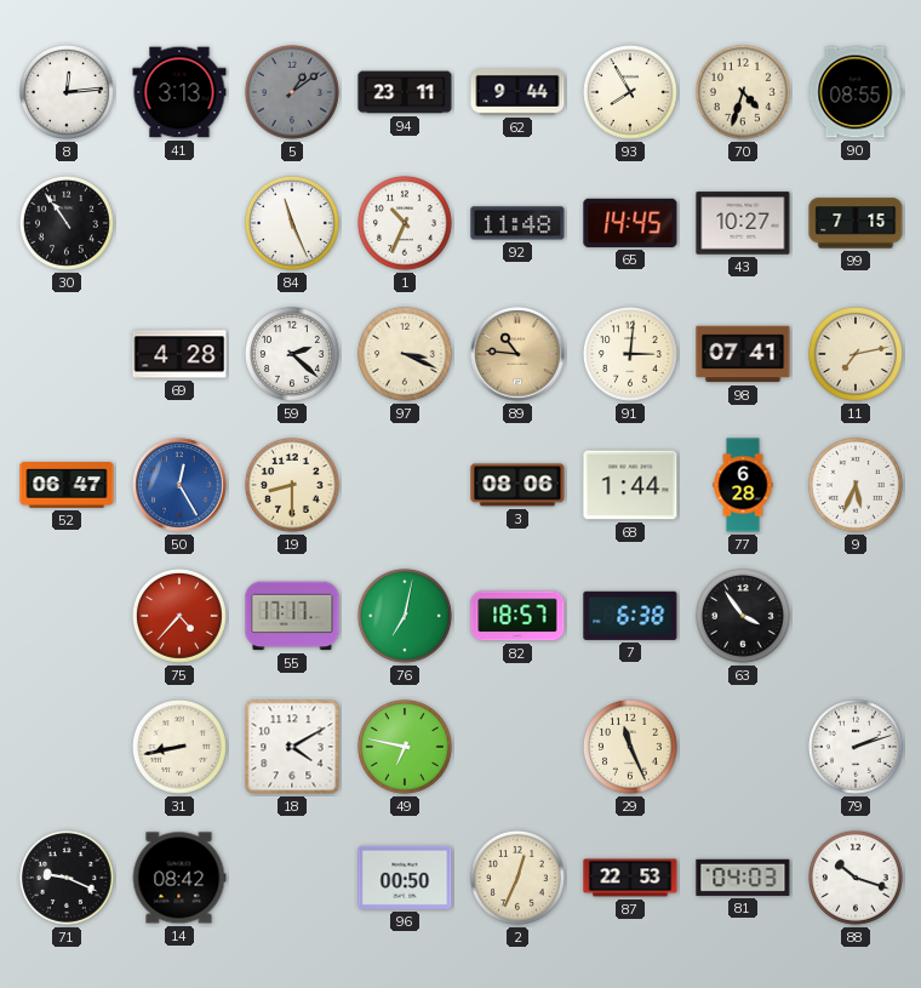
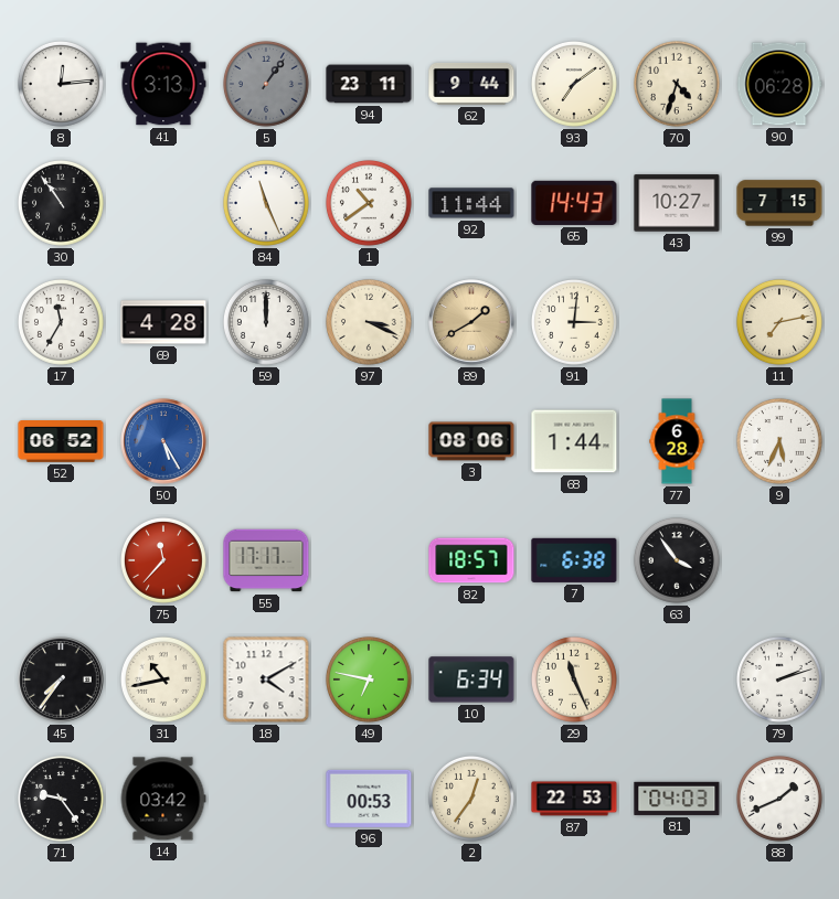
5: 1:09 -> 1:06 (266, 84)
93: 7:55 -> 7:09 (574, 84)
90: 08:55 -> 06:28 (779, 84)
1: 10:34 -> 10:39 (369, 203)
92: 11:48 -> 11:44 (471, 203)
65: 14:45 -> 14:43 (574, 203)
17: none -> 11:35 (61, 322)
59: 2:22 -> 12:00 (266, 322)
89: 10:46 -> 1:40 (471, 322)
98: 07:41 -> none (743, 354)
52: 06:47 -> 06:52 (61, 442)
50: 12:25 -> 5:25 (163, 441)
19: 8:30 -> none (292, 485)
75: 4:37 -> 11:37 (163, 560)
76: 7:02 -> none (405, 616)
45: none -> 7:36 (61, 679)
31: 8:43 -> 10:43 (163, 679)
10: none -> 6:34 (471, 679)
71: 9:19 -> 9:24 (61, 799)
14: 08:42 -> 03:42 (163, 799)
96: 00:50 -> 00:53 (369, 799)
2: 12:34 -> 12:36 (471, 799)
88: 10:18 -> 1:41 (779, 799)
